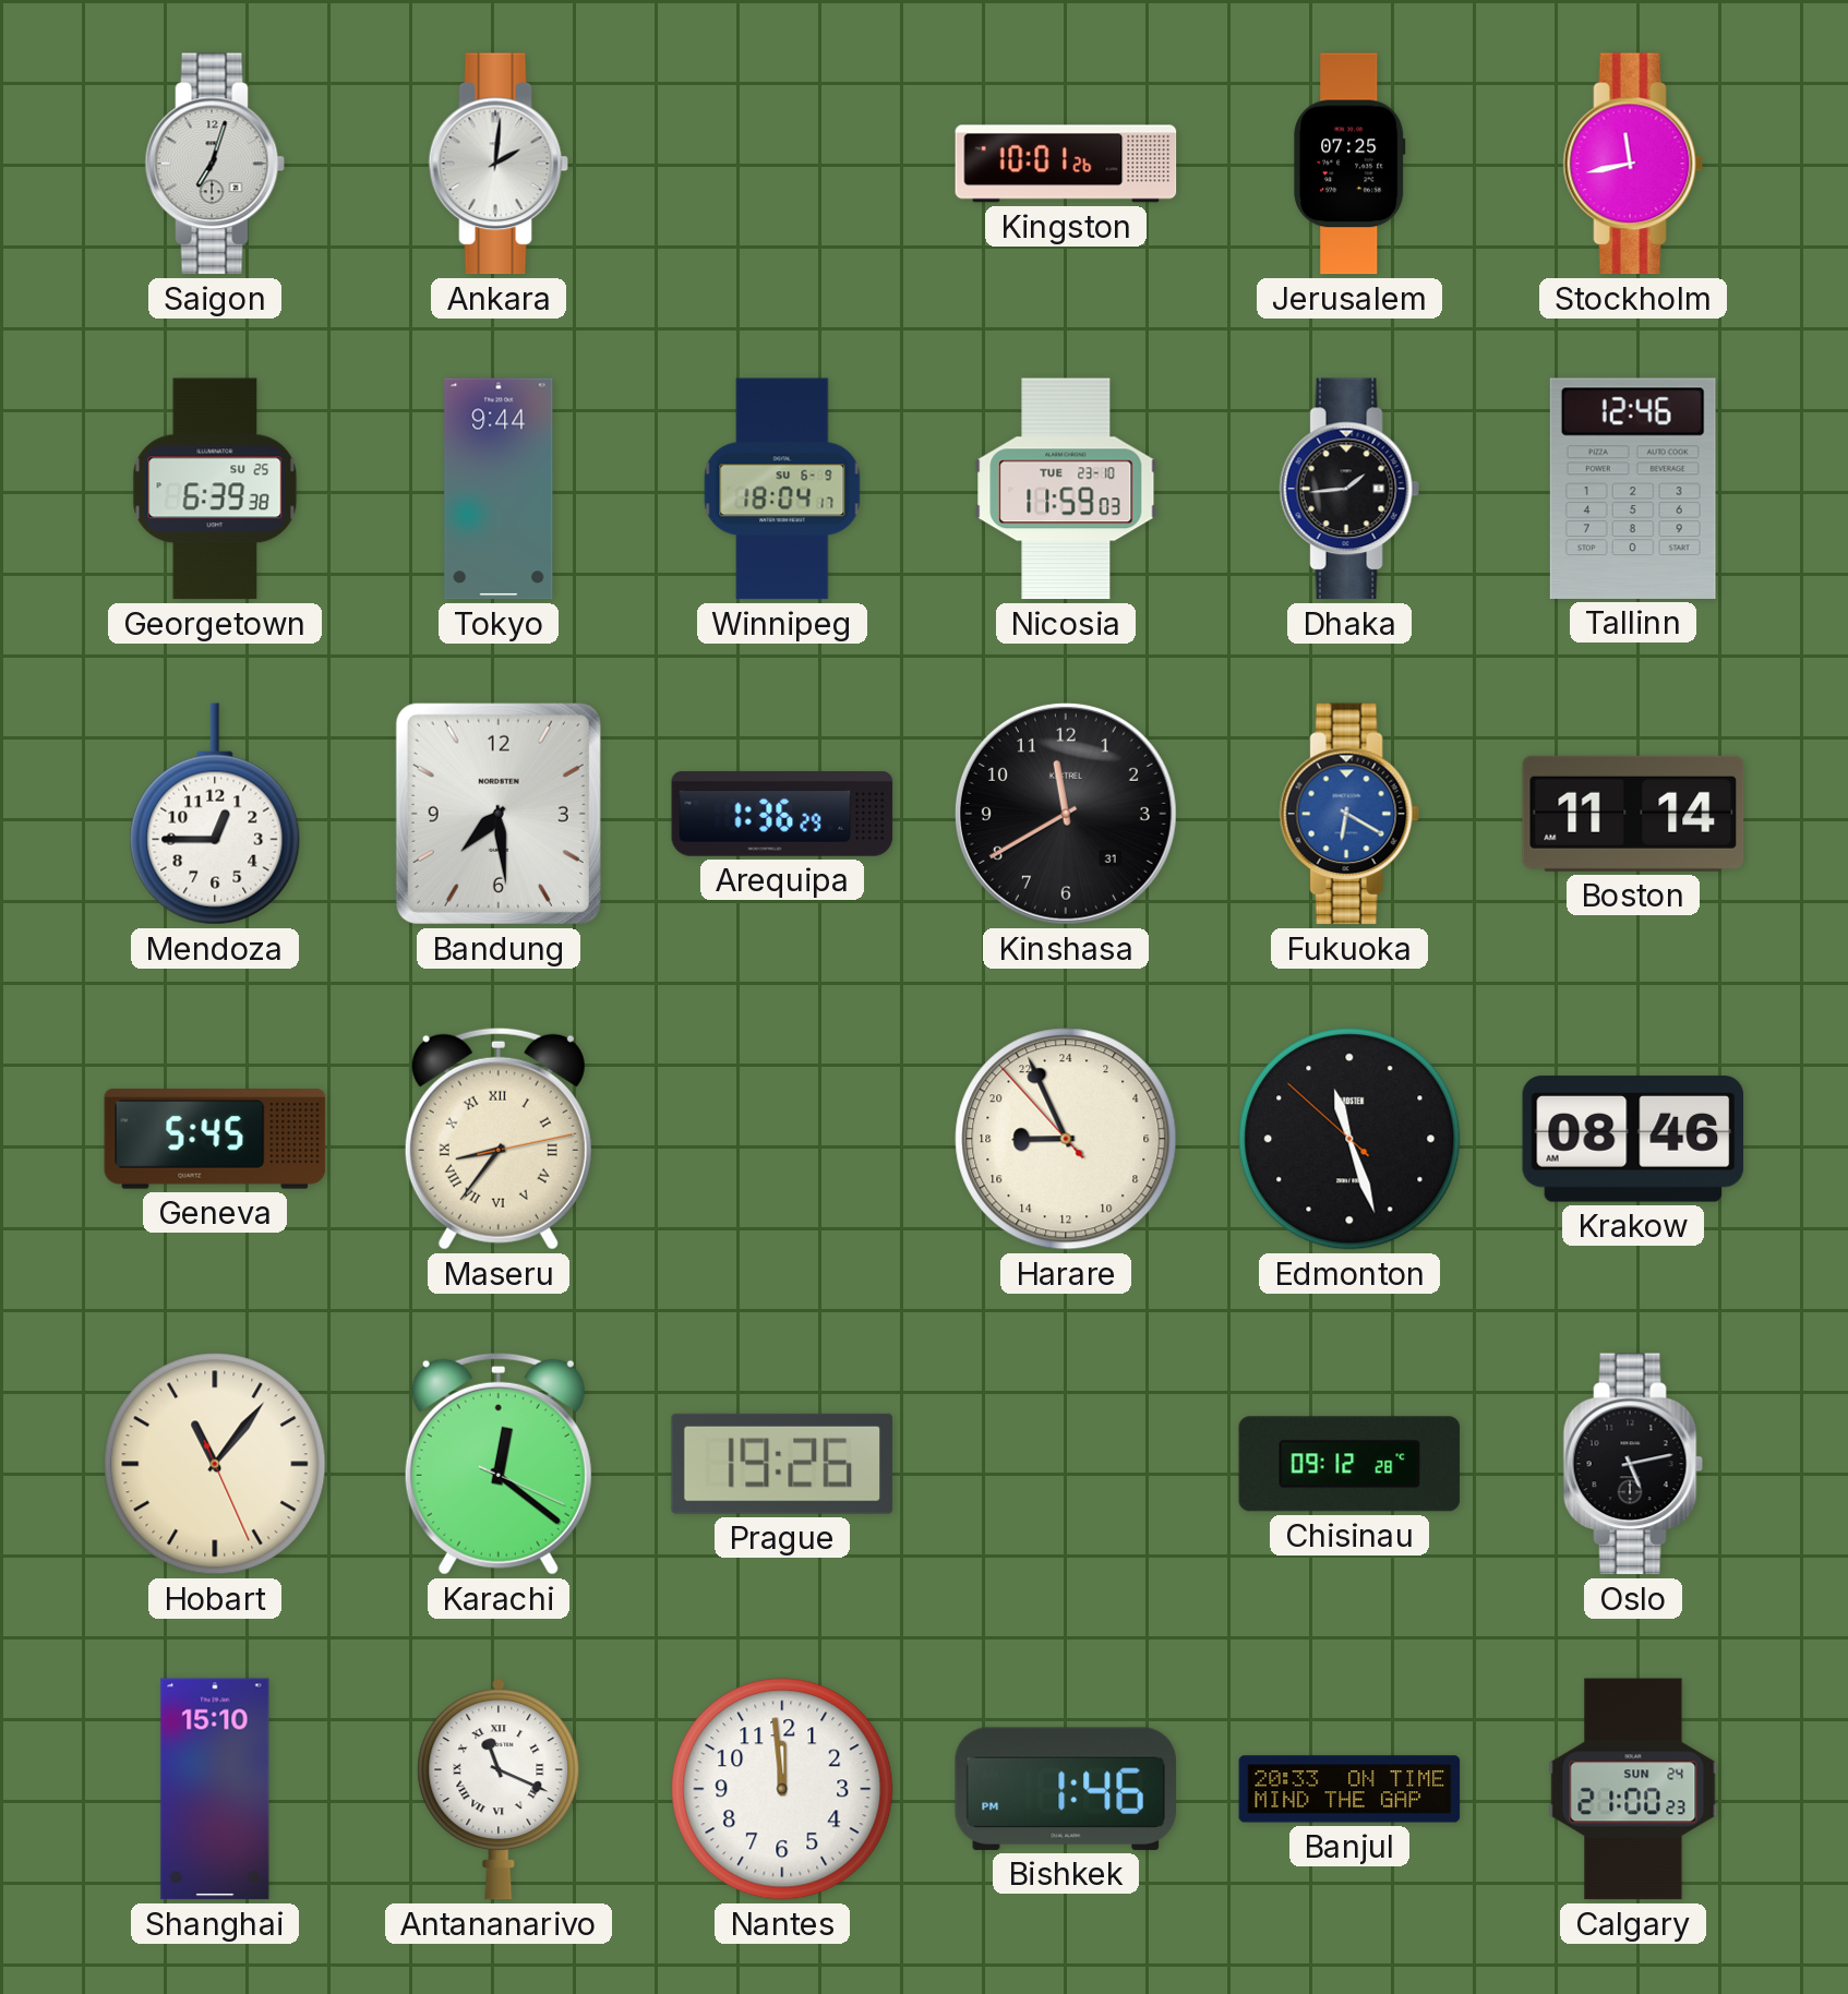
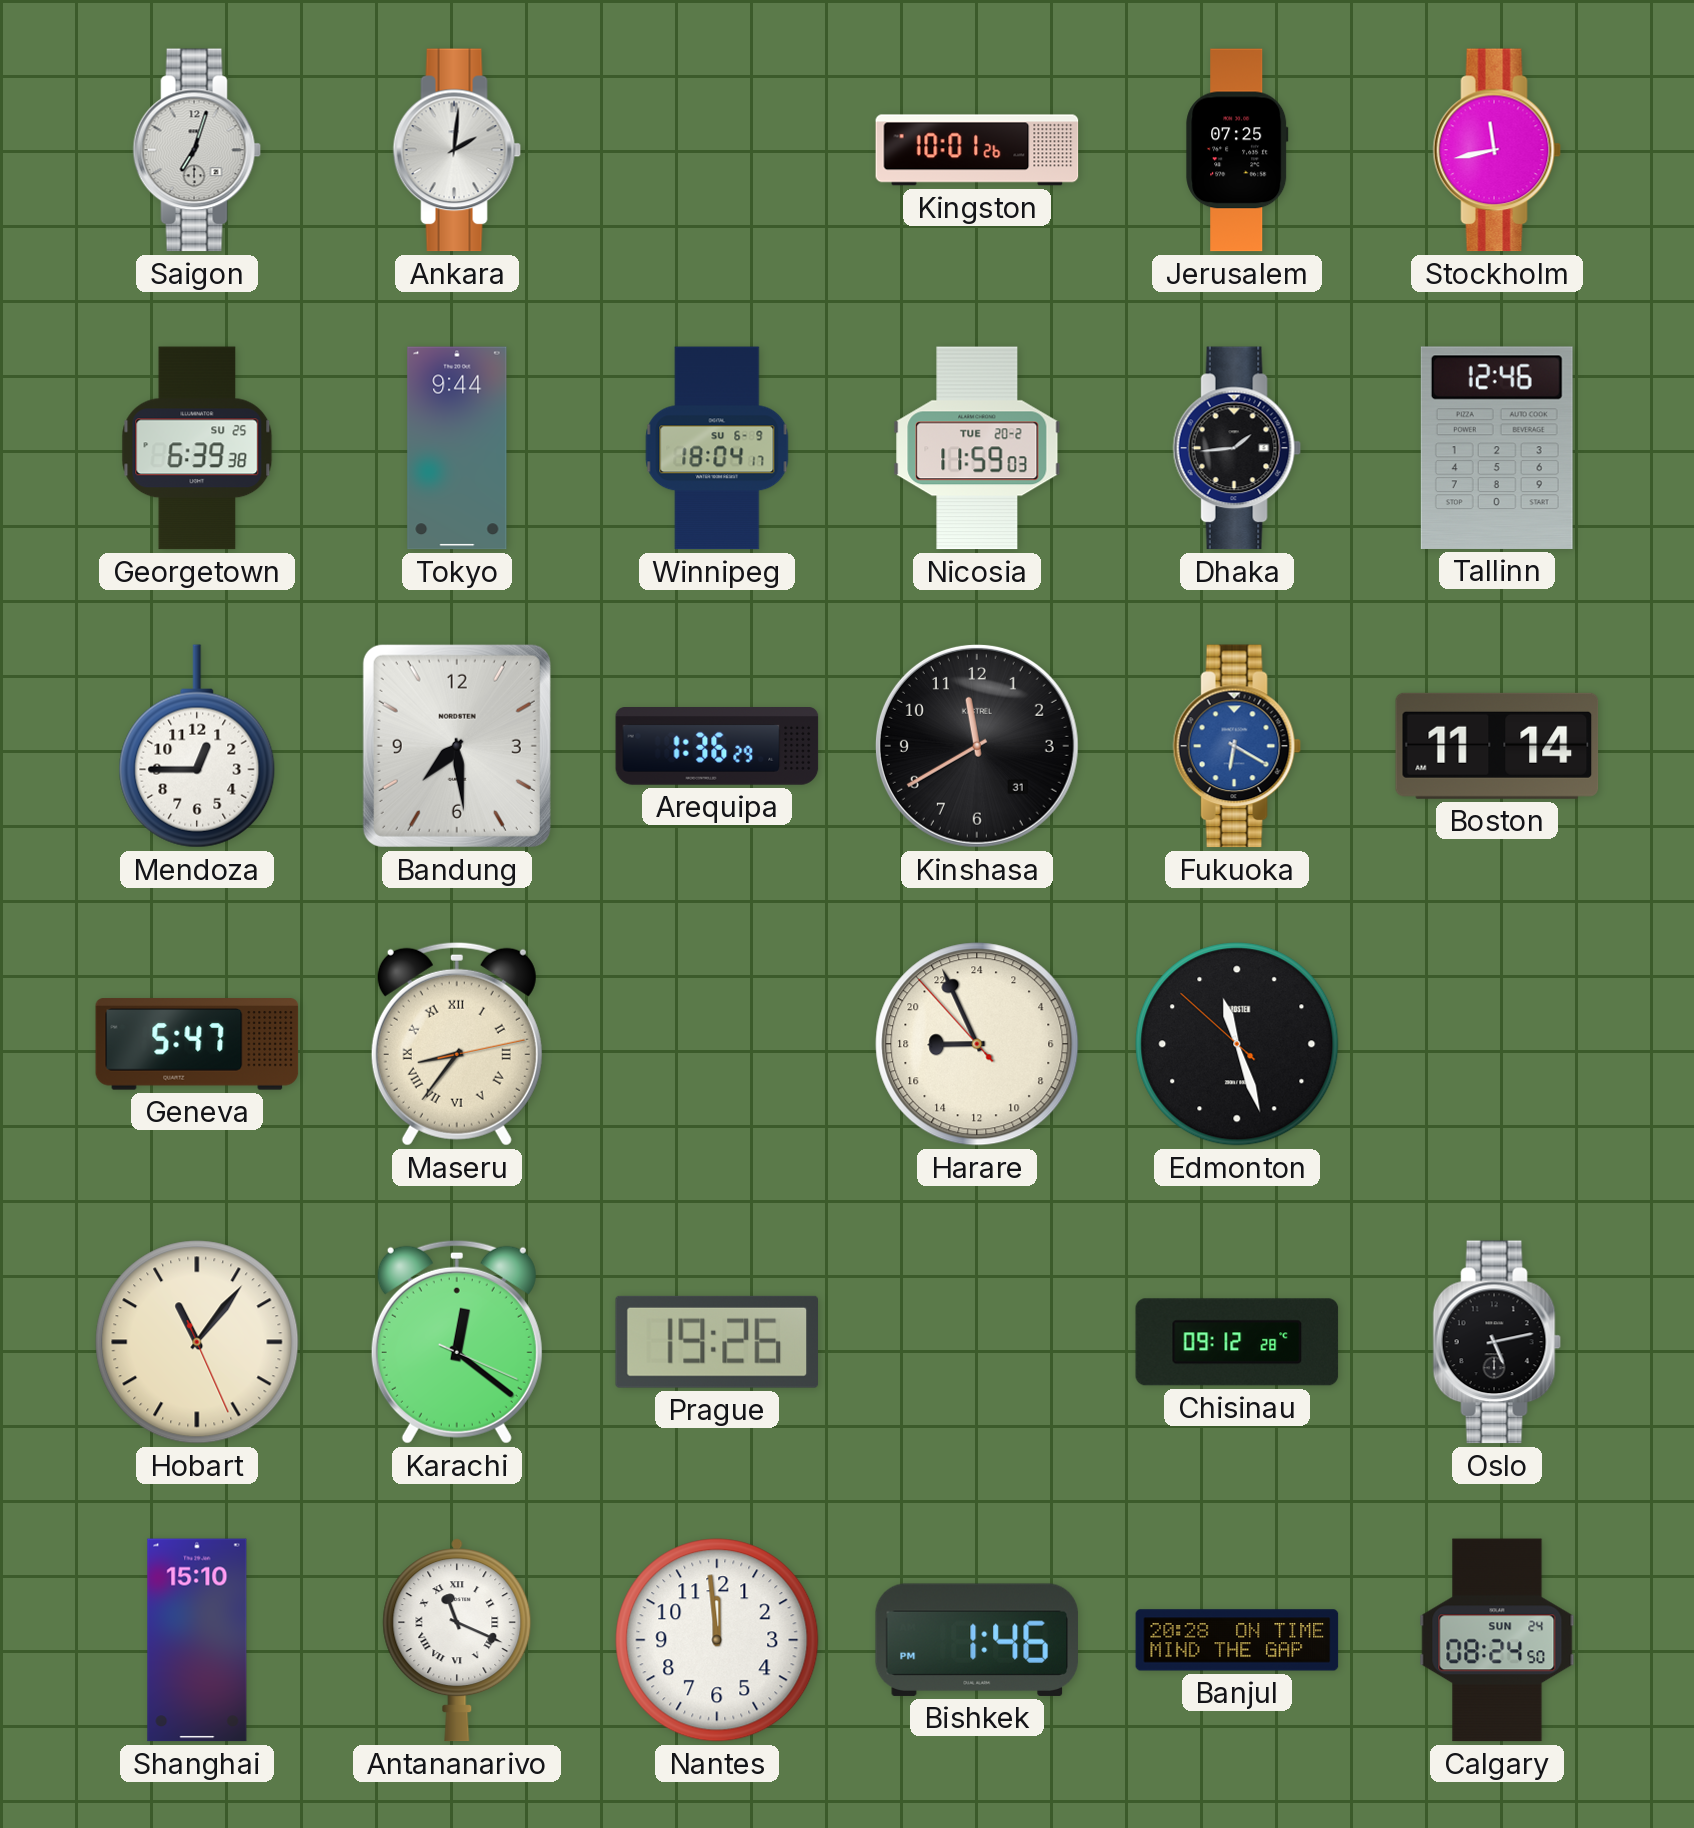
Nicosia date: TUE 23-10 -> TUE 20-2 (977, 448)
Geneva: 5:45 -> 5:47 (197, 1044)
Krakow: 08:46 -> none (1633, 1139)
Banjul: 20:33 -> 20:28 (1237, 1640)
Calgary: 21:00 -> 08:24 (1497, 1640)
